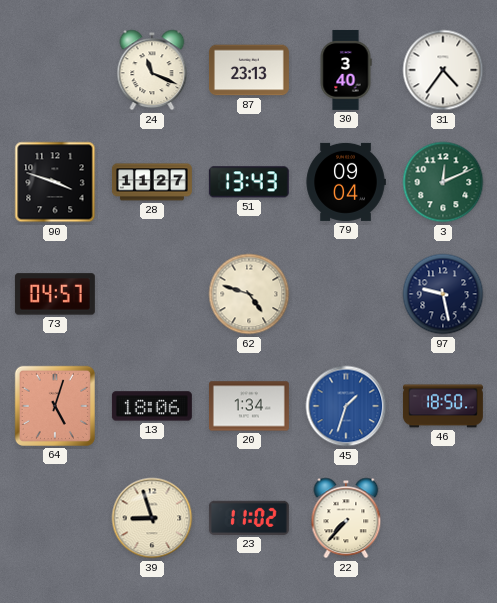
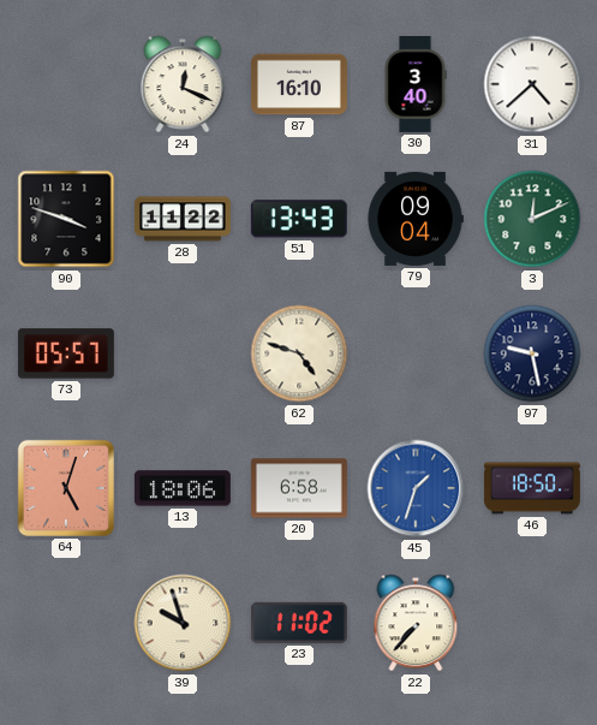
24: 11:19 -> 12:19 (183, 84)
87: 23:13 -> 16:10 (299, 84)
31: 4:36 -> 4:38 (532, 84)
28: 11:27 -> 11:22 (183, 219)
73: 04:57 -> 05:57 (66, 353)
20: 1:34 -> 6:58 (299, 488)
39: 8:57 -> 9:57 (183, 623)
